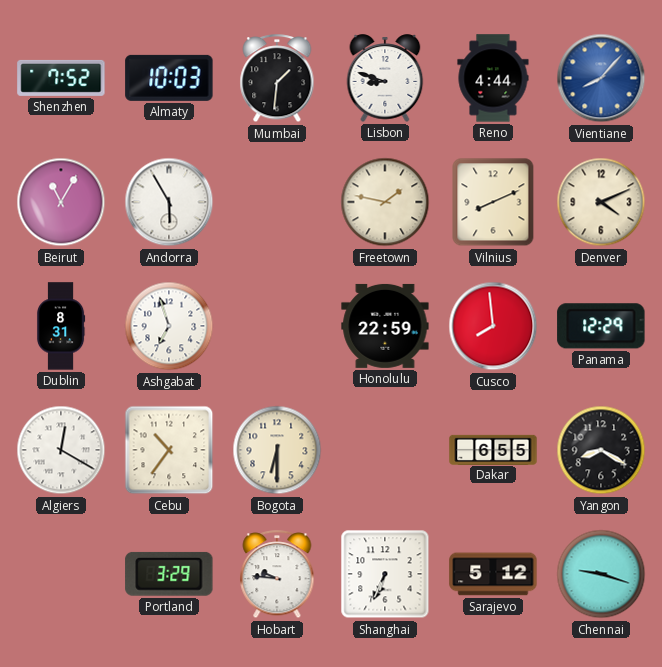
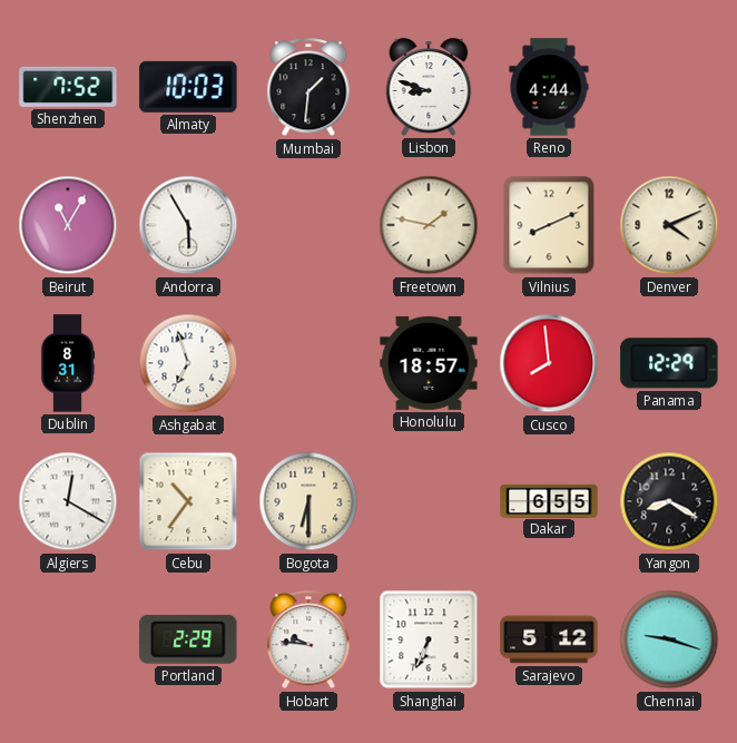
Vientiane: 8:07 -> none (601, 78)
Honolulu: 22:59 -> 18:57 (429, 363)
Portland: 3:29 -> 2:29 (188, 639)
